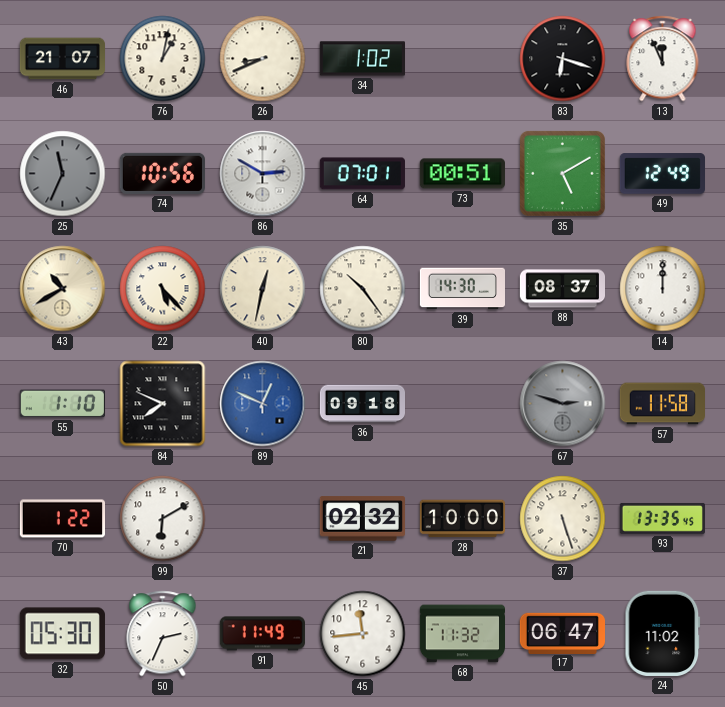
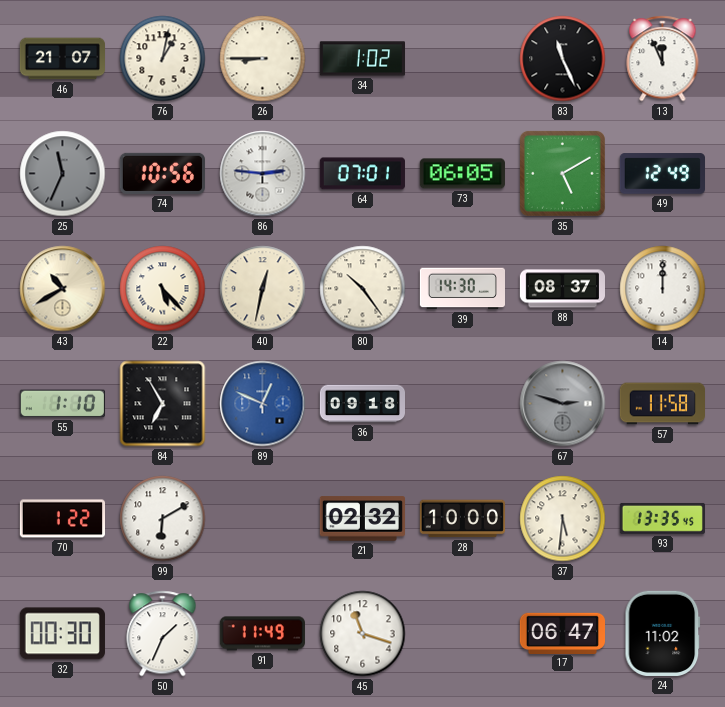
26: 8:41 -> 8:45 (263, 59)
83: 6:18 -> 11:26 (563, 59)
86: 2:50 -> 2:46 (263, 174)
73: 00:51 -> 06:05 (462, 174)
84: 7:49 -> 6:55 (163, 404)
37: 5:27 -> 5:31 (563, 519)
32: 05:30 -> 00:30 (62, 634)
50: 2:34 -> 1:34 (163, 634)
45: 11:44 -> 11:18 (363, 634)
68: 11:32 -> none (462, 634)
